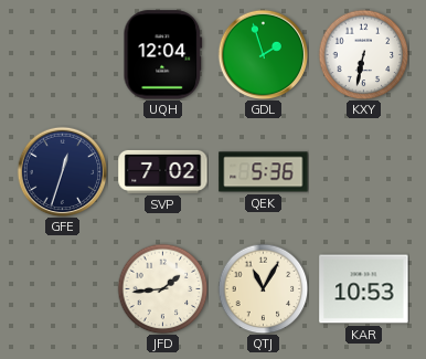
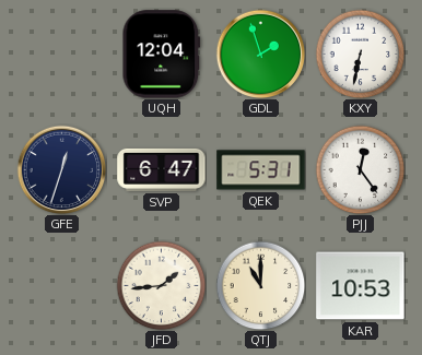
SVP: 7:02 -> 6:47 (162, 169)
QEK: 5:36 -> 5:31 (261, 170)
PJJ: none -> 12:24 (360, 169)
QTJ: 11:05 -> 11:00 (260, 285)
